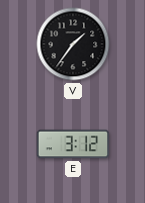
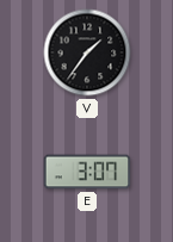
E: 3:12 -> 3:07 (87, 172)
